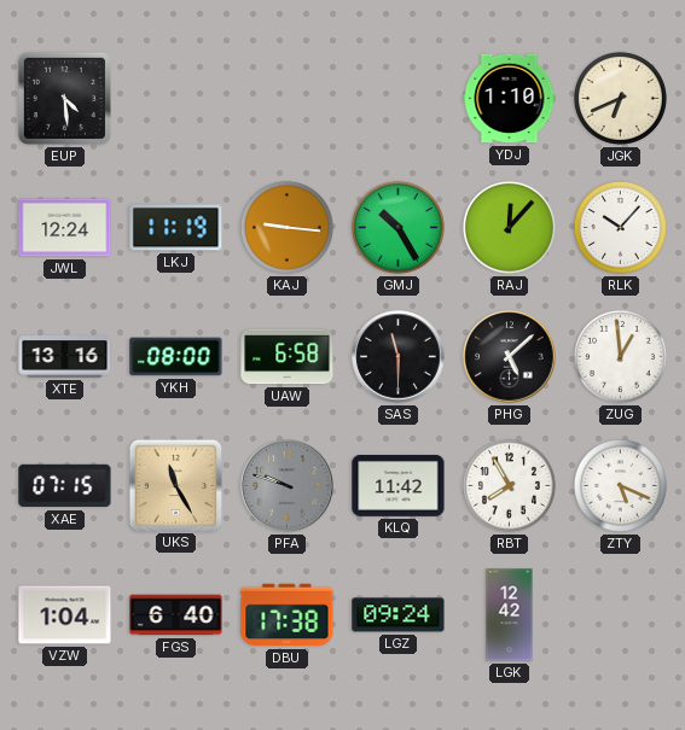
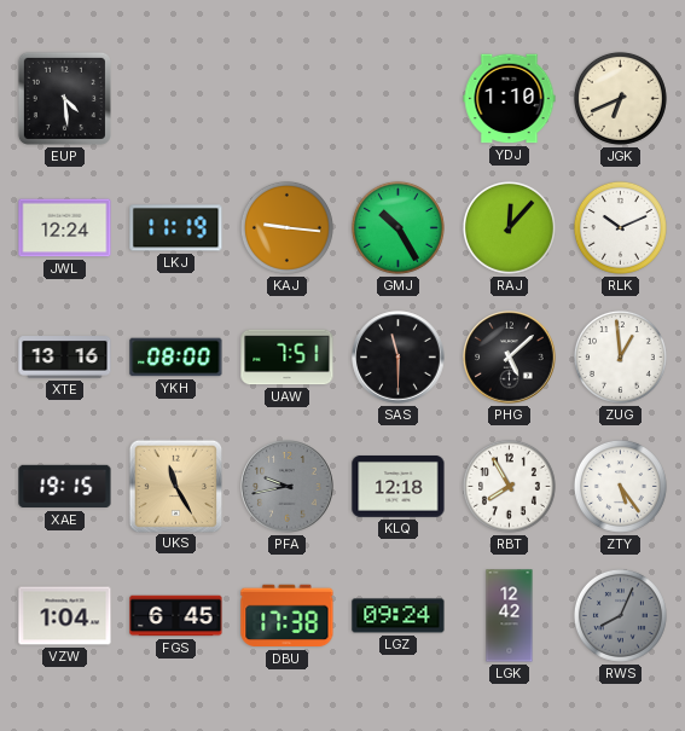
RLK: 10:07 -> 10:11 (620, 227)
UAW: 6:58 -> 7:51 (288, 358)
XAE: 07:15 -> 19:15 (65, 487)
PFA: 9:48 -> 9:43 (288, 487)
KLQ: 11:42 -> 12:18 (399, 486)
ZTY: 5:19 -> 5:24 (620, 486)
FGS: 6:40 -> 6:45 (176, 616)
RWS: none -> 8:04 (620, 615)
